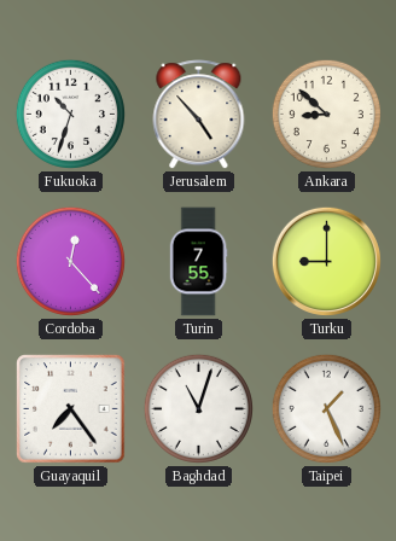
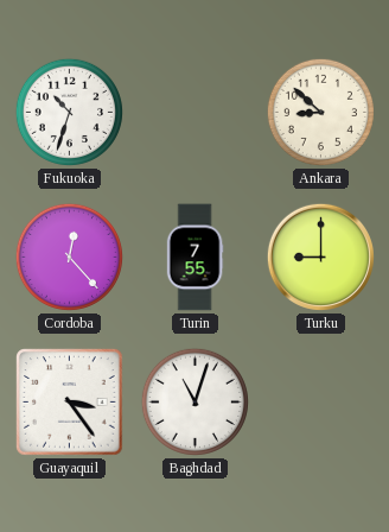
Jerusalem: 4:53 -> none (199, 115)
Guayaquil: 7:24 -> 3:24 (70, 403)
Taipei: 1:26 -> none (326, 408)
